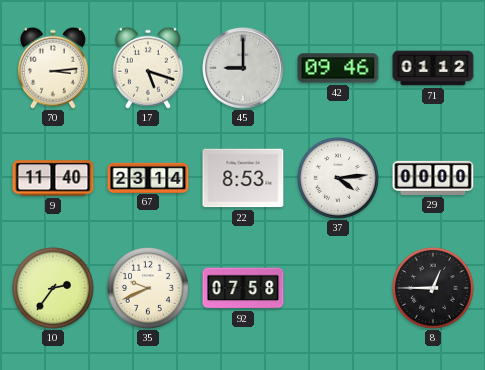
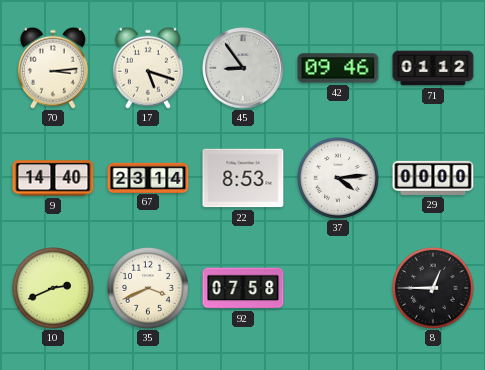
45: 9:00 -> 8:54 (243, 68)
9: 11:40 -> 14:40 (53, 178)
10: 2:36 -> 2:41 (54, 289)
35: 9:41 -> 3:41 (149, 289)
